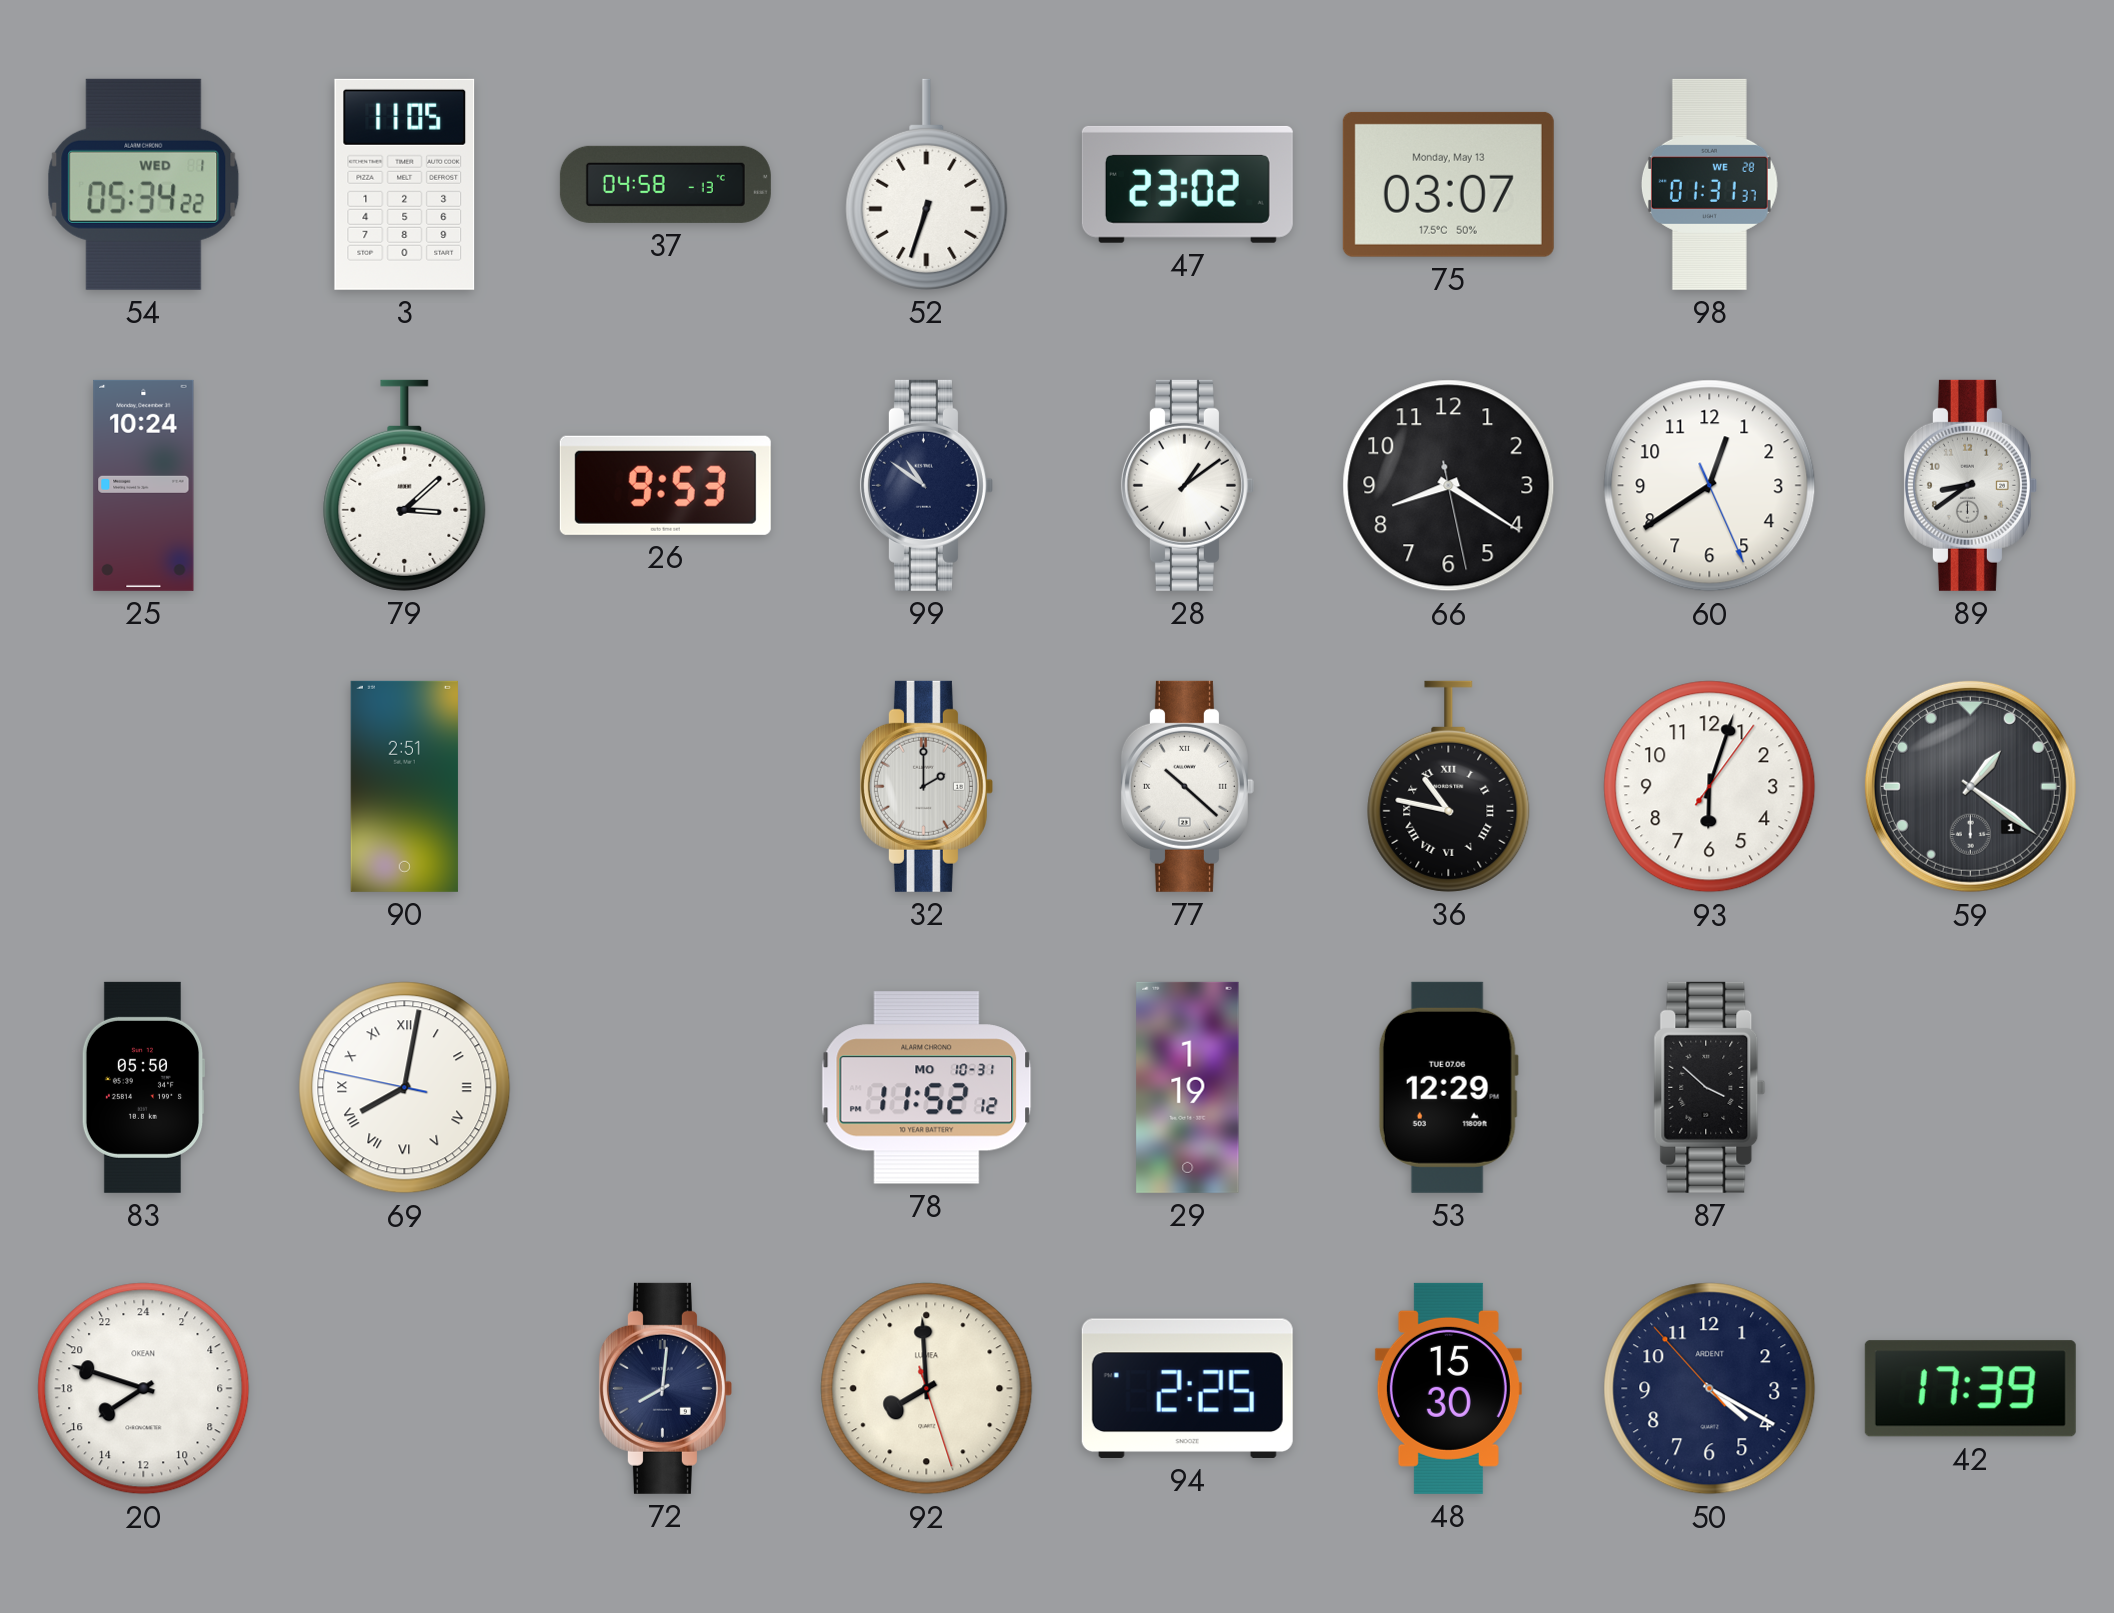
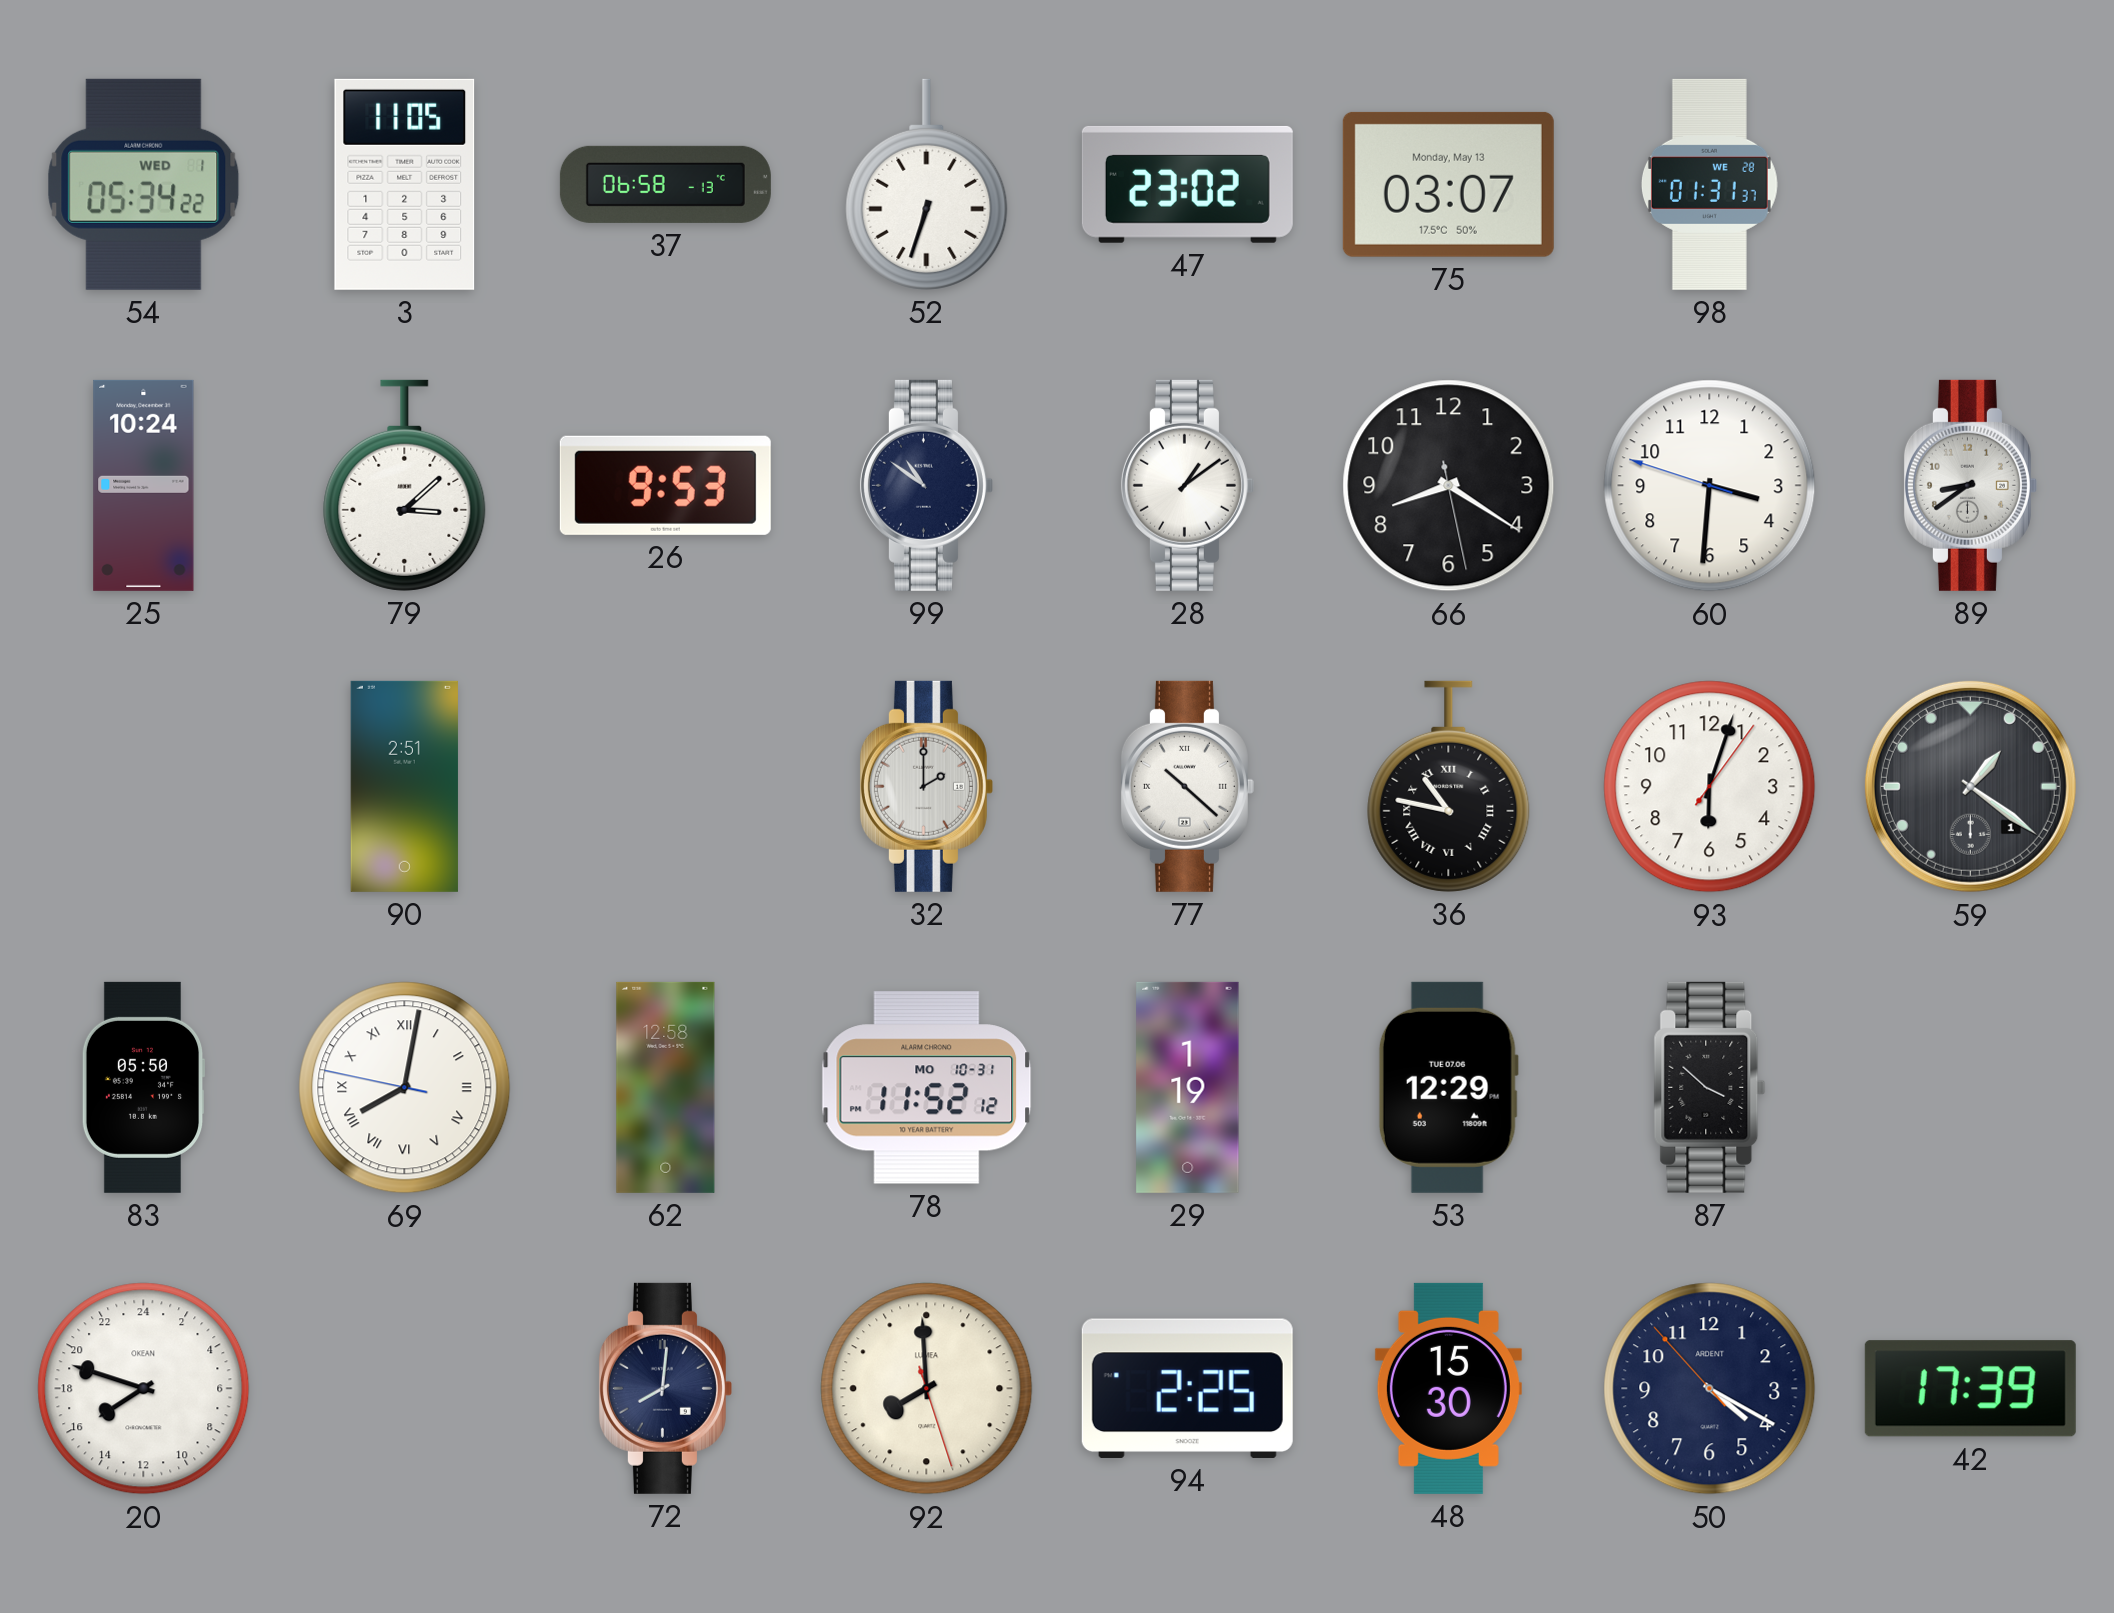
37: 04:58 -> 06:58 (665, 184)
60: 12:39 -> 3:30 (1710, 486)
62: none -> 12:58 (666, 1087)
